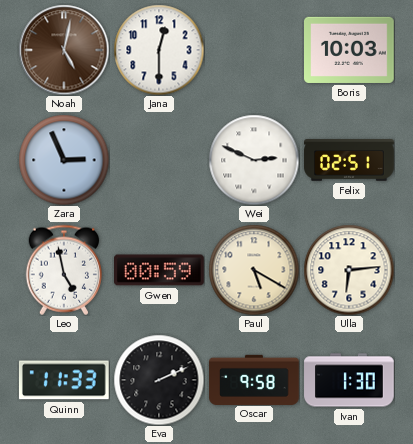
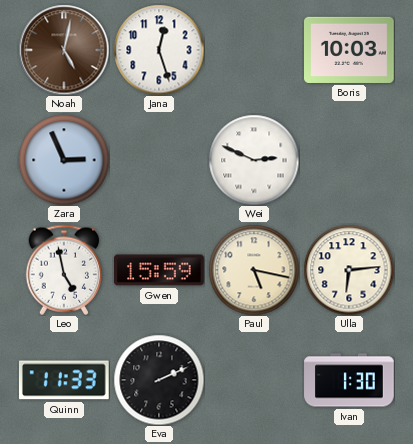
Jana: 12:30 -> 12:27 (159, 50)
Felix: 02:51 -> none (349, 160)
Gwen: 00:59 -> 15:59 (160, 270)
Paul: 5:20 -> 5:17 (254, 270)
Oscar: 9:58 -> none (254, 379)
